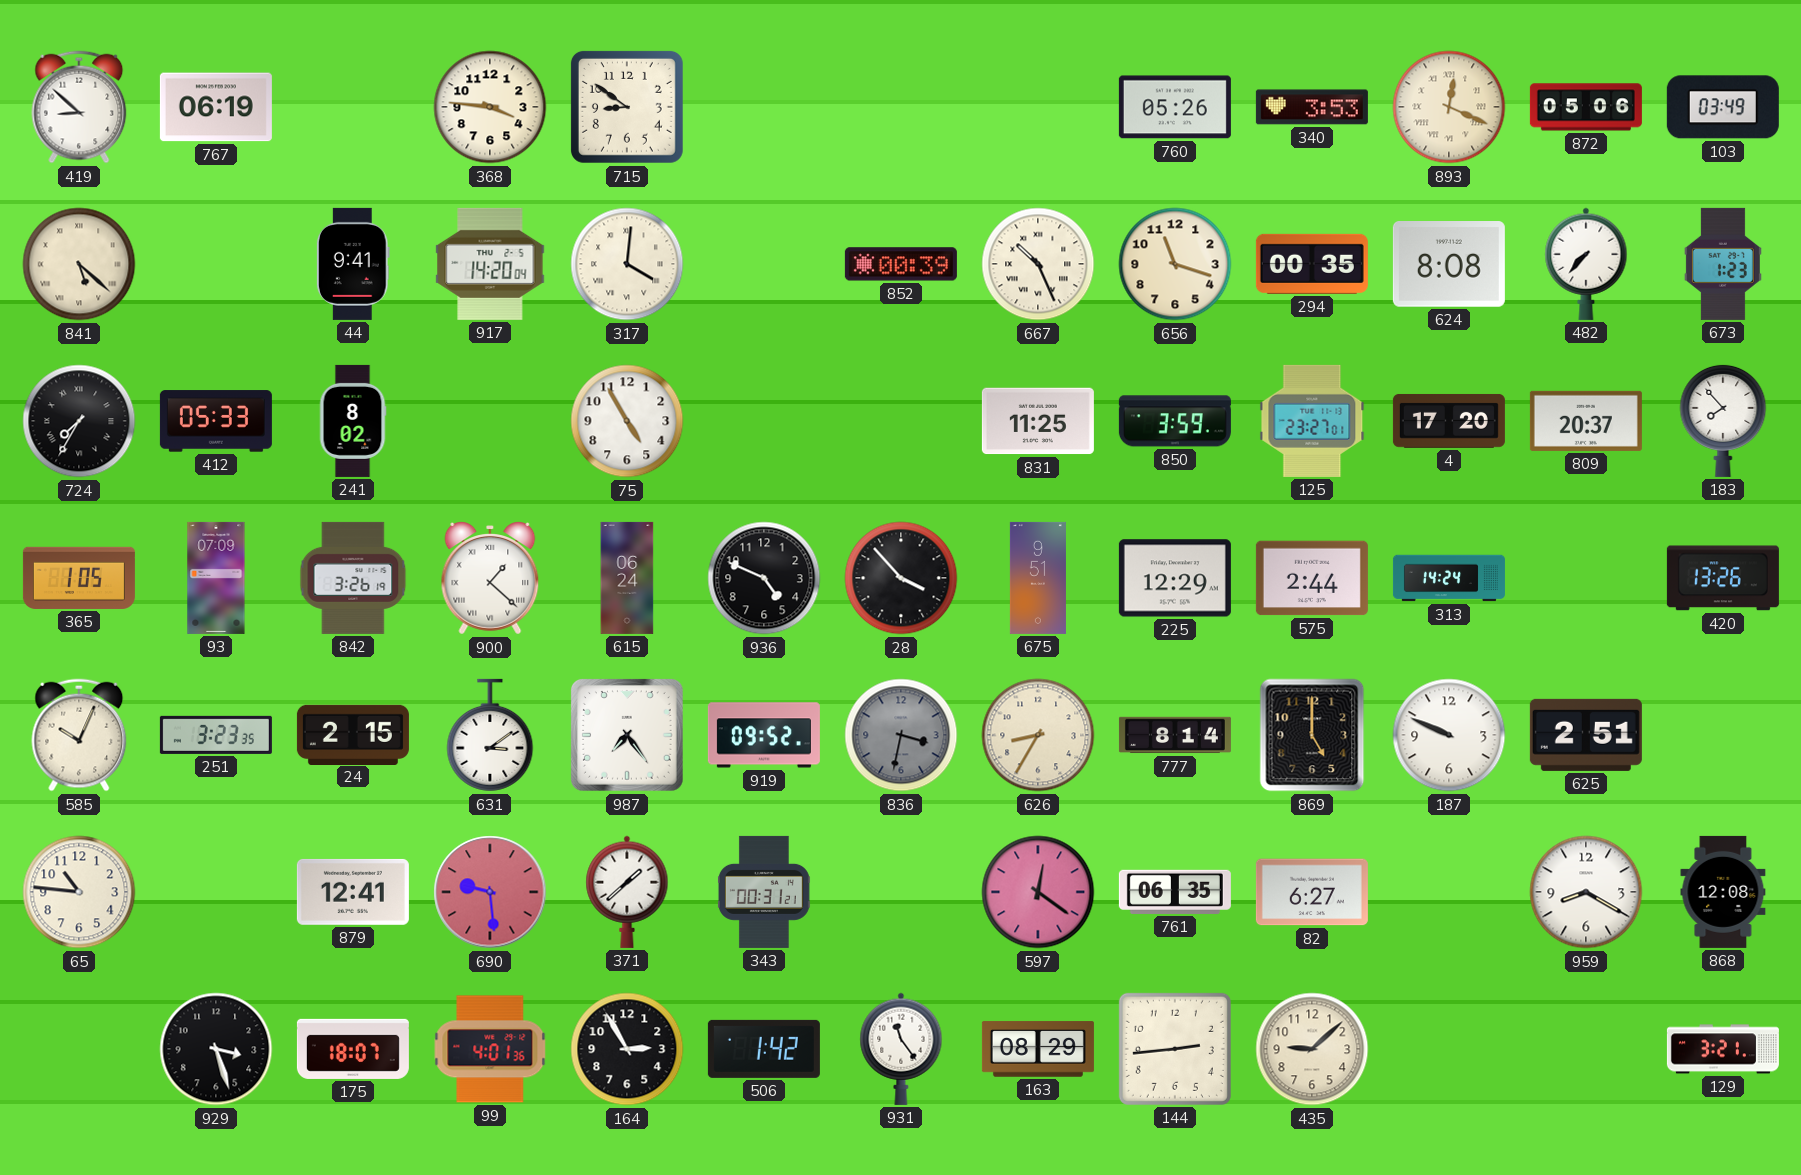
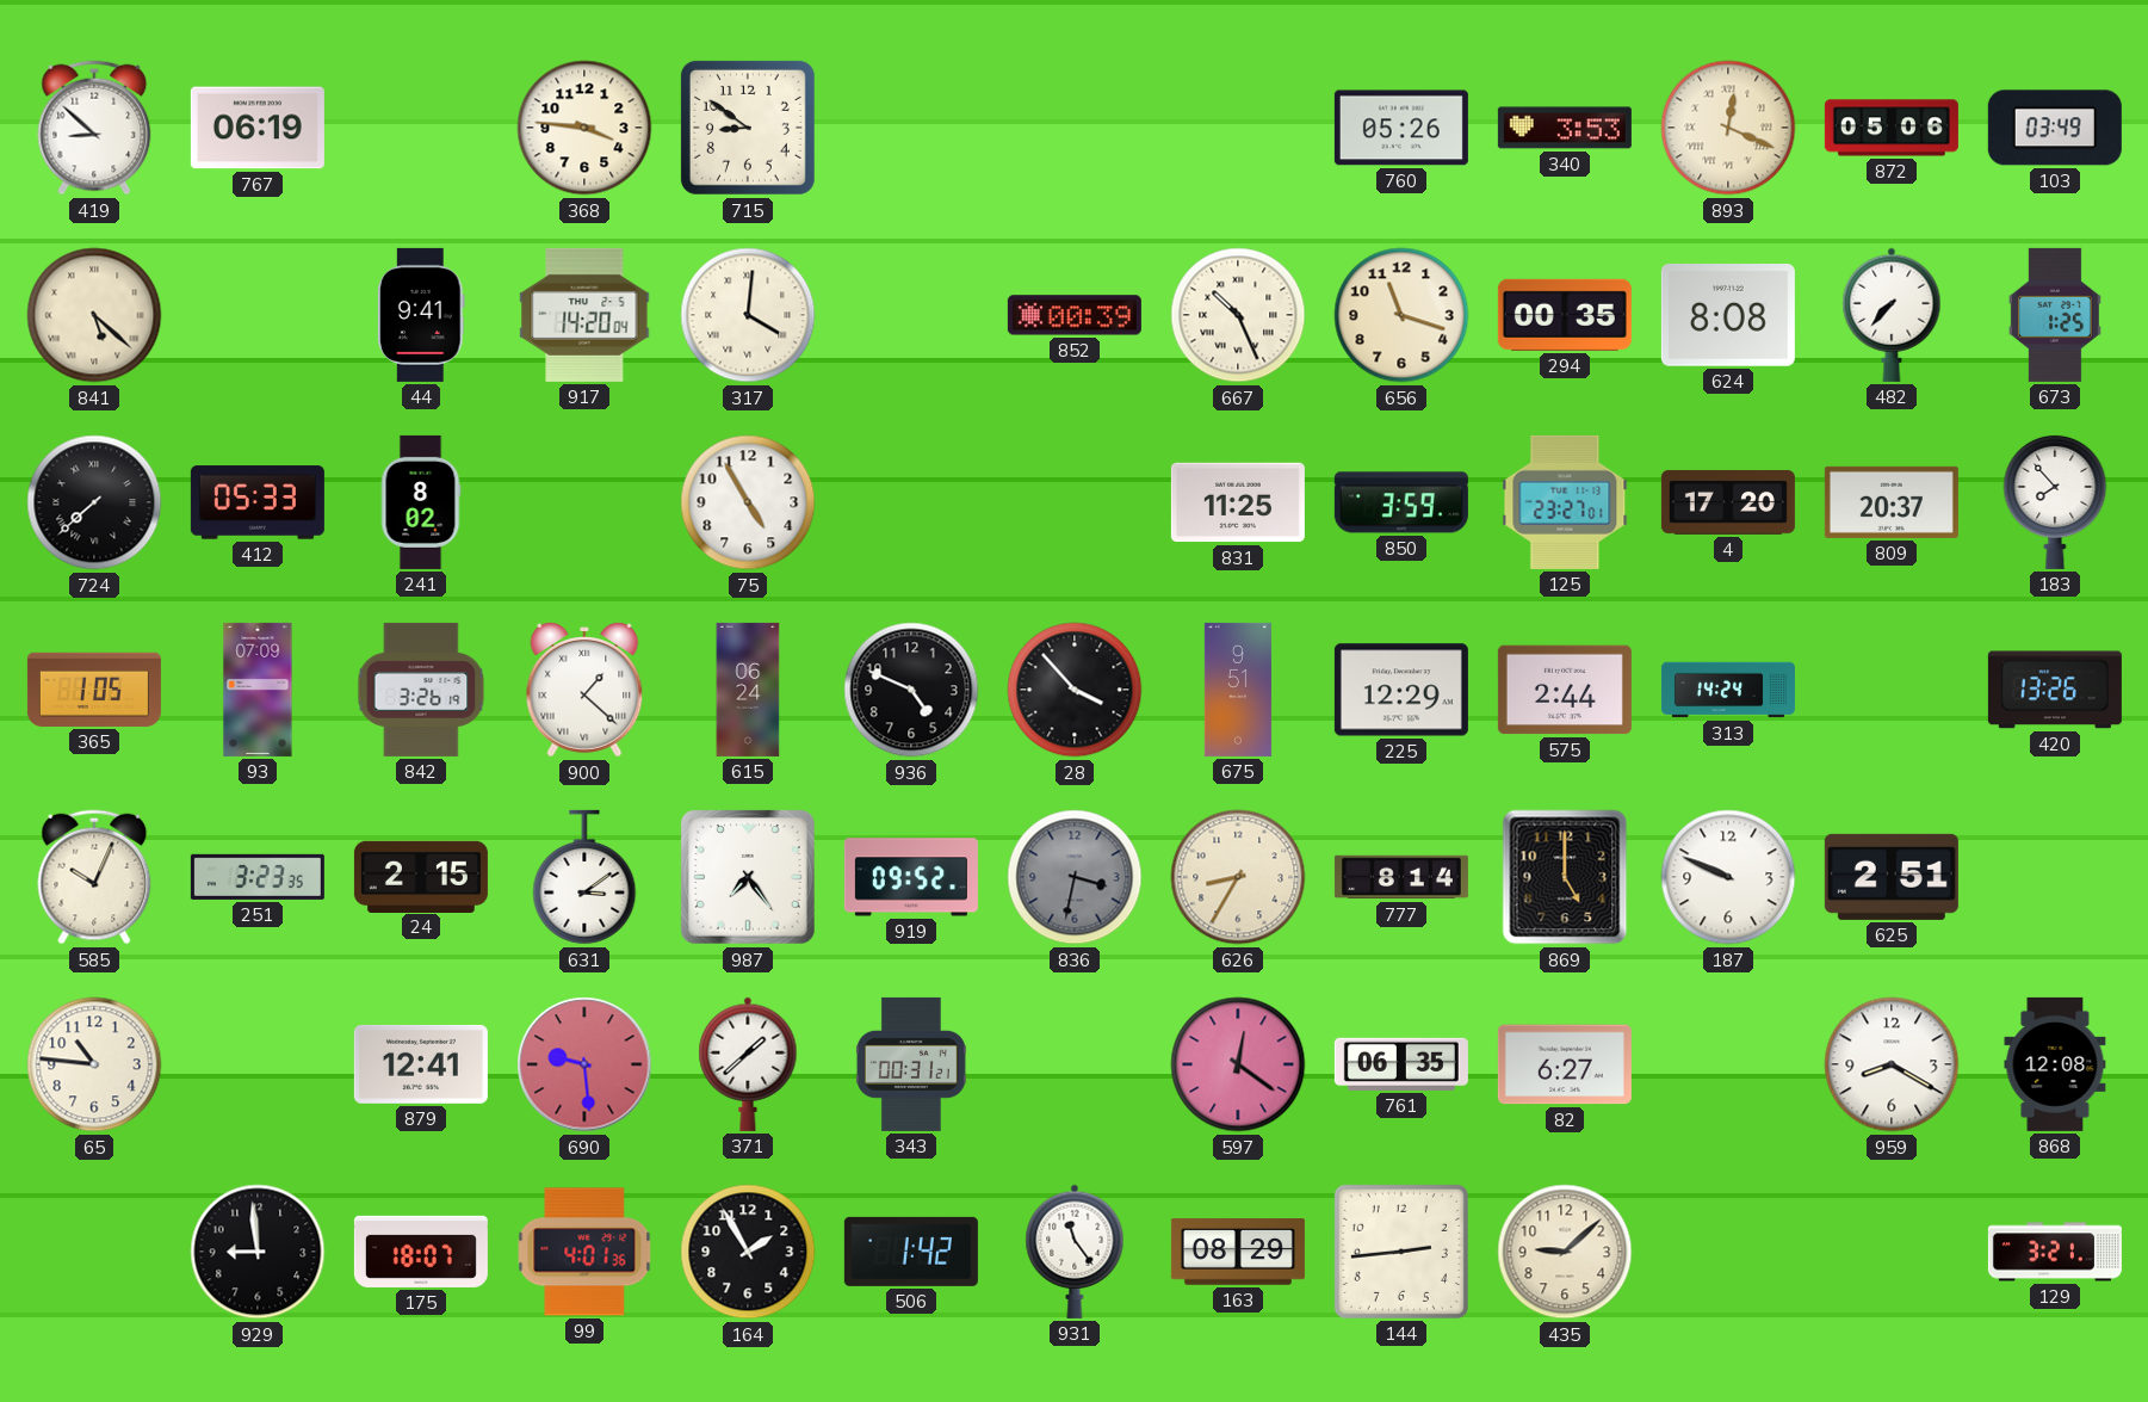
673: 1:23 -> 1:25 (2055, 315)
724: 7:35 -> 7:38 (94, 502)
929: 3:27 -> 8:59 (258, 1252)
164: 2:55 -> 1:55 (748, 1252)
